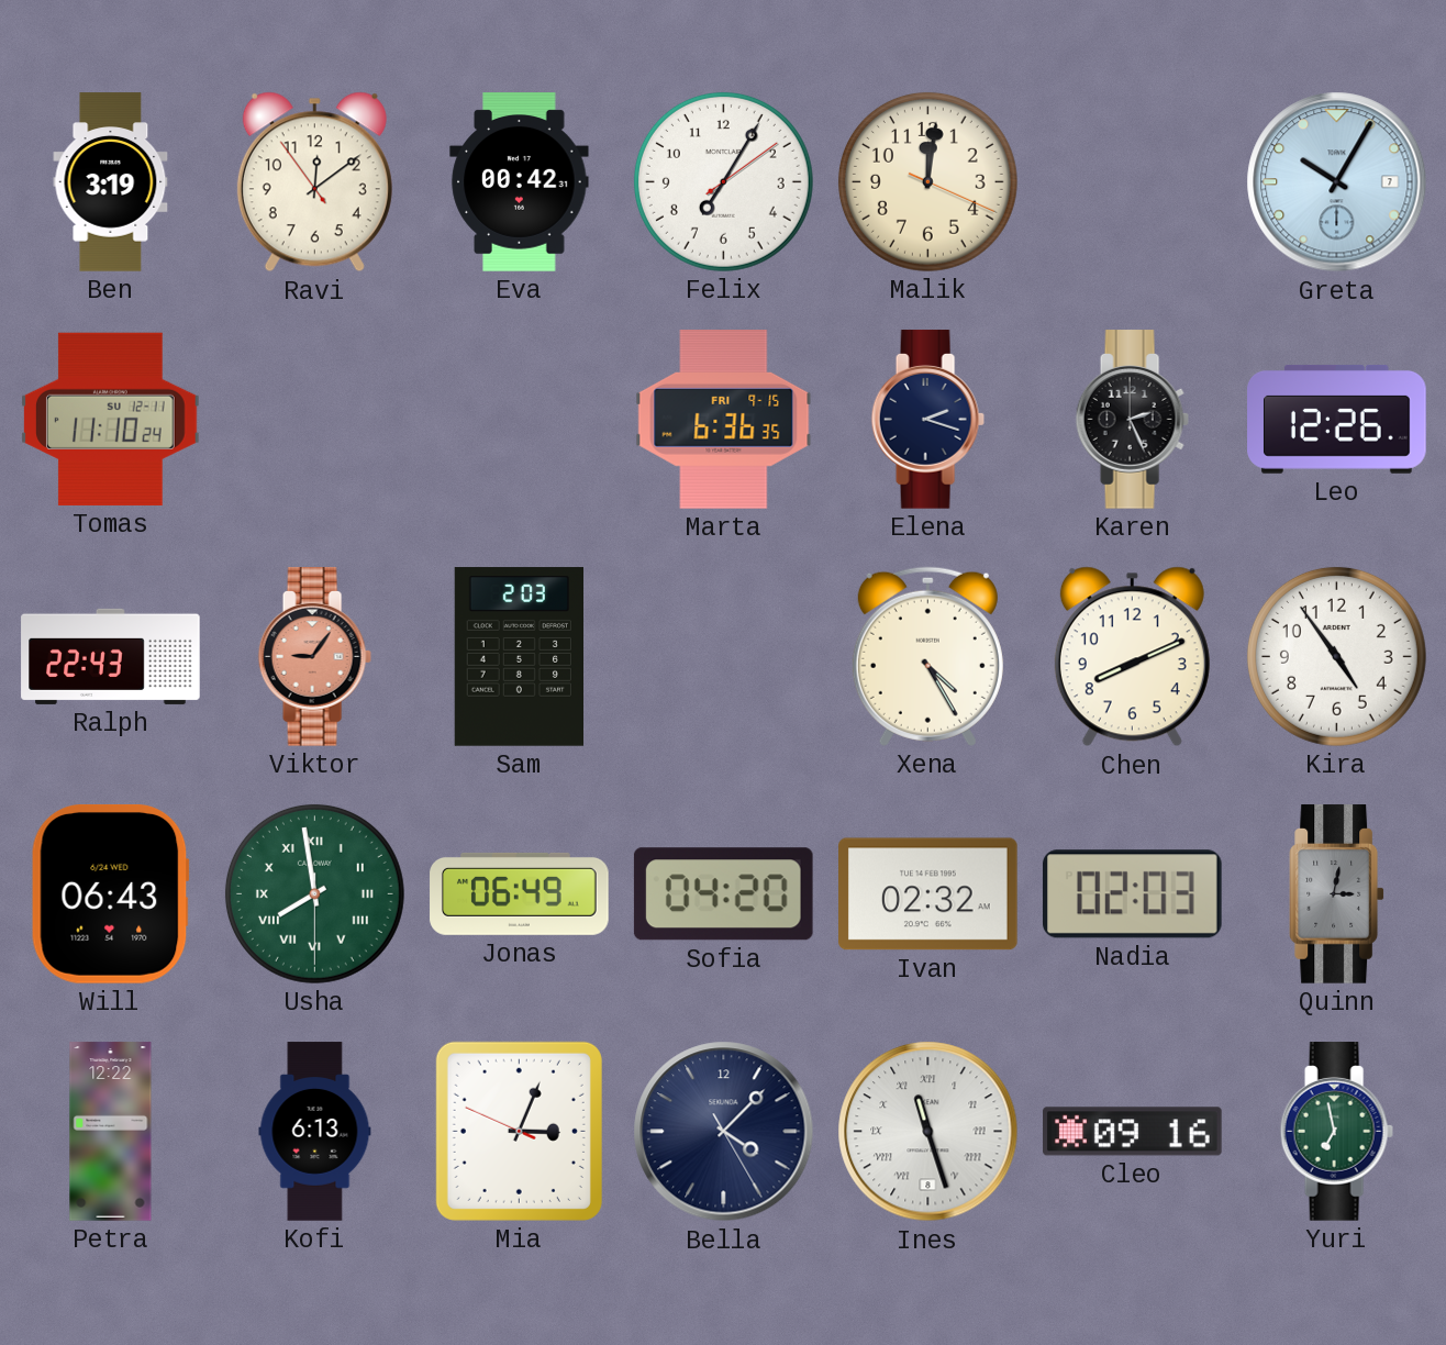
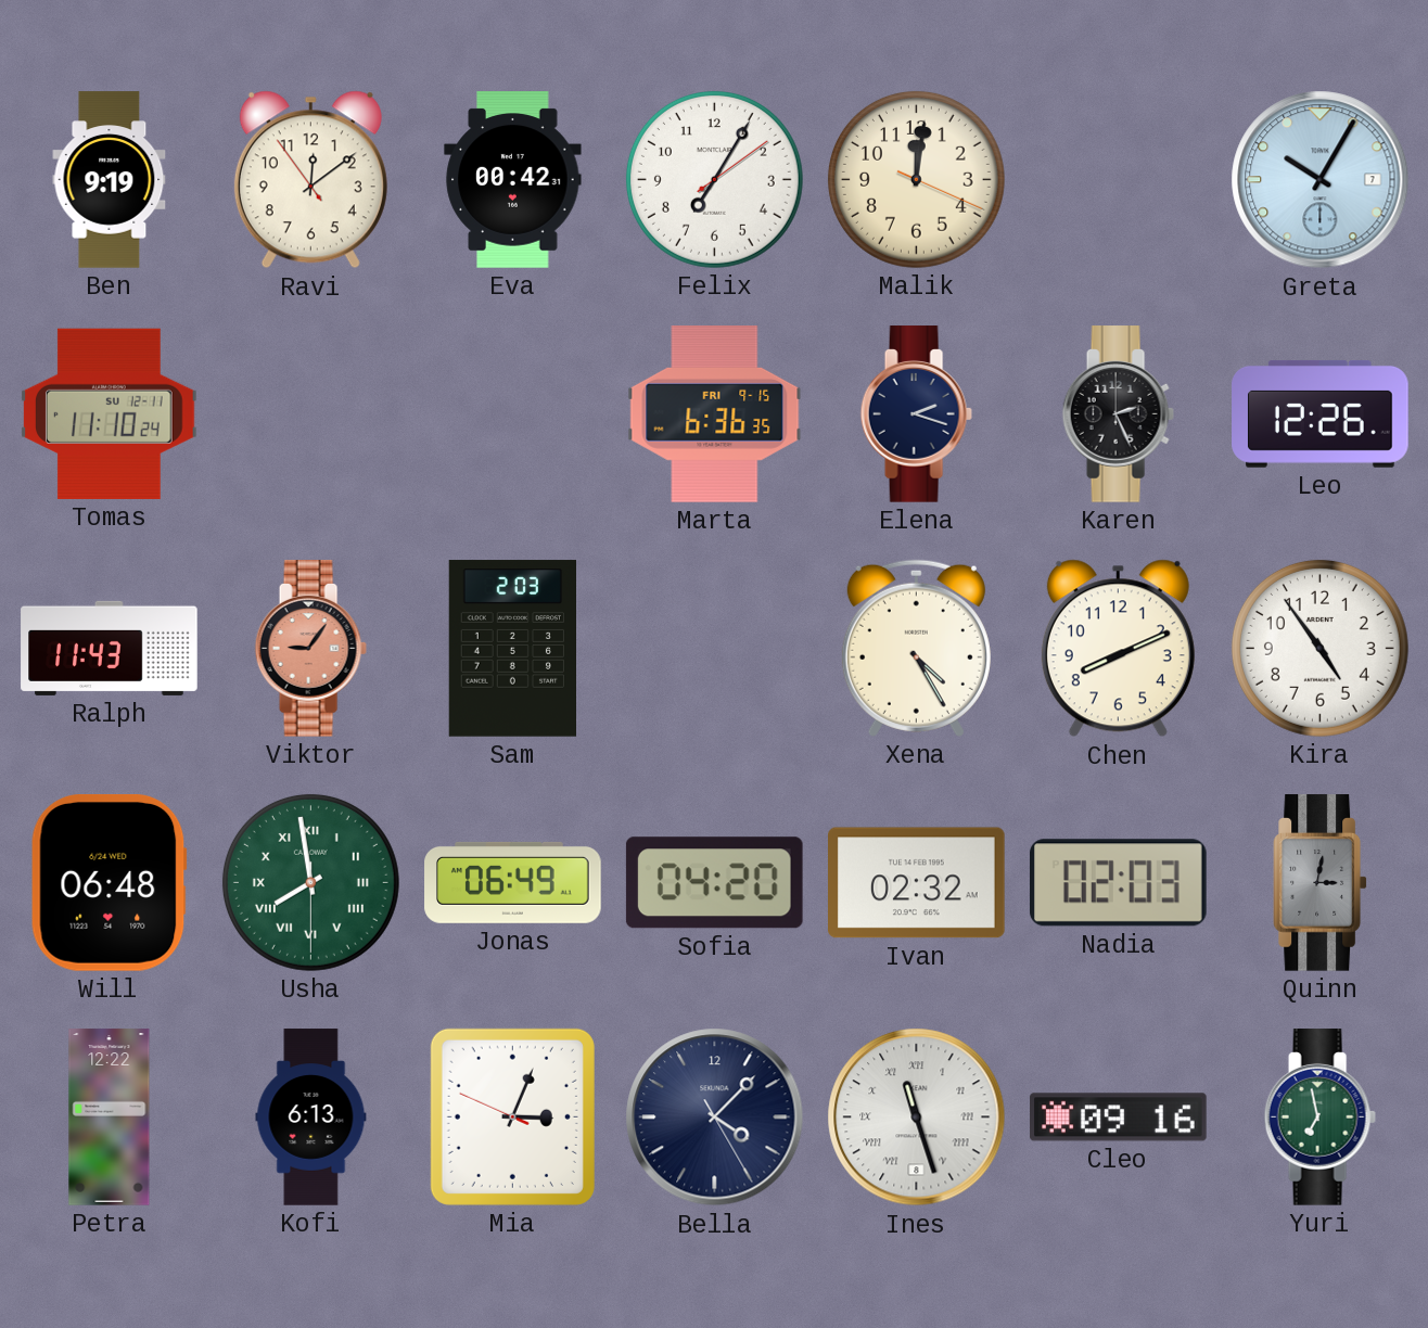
Ben: 3:19 -> 9:19 (110, 180)
Ralph: 22:43 -> 11:43 (110, 648)
Will: 06:43 -> 06:48 (109, 883)
